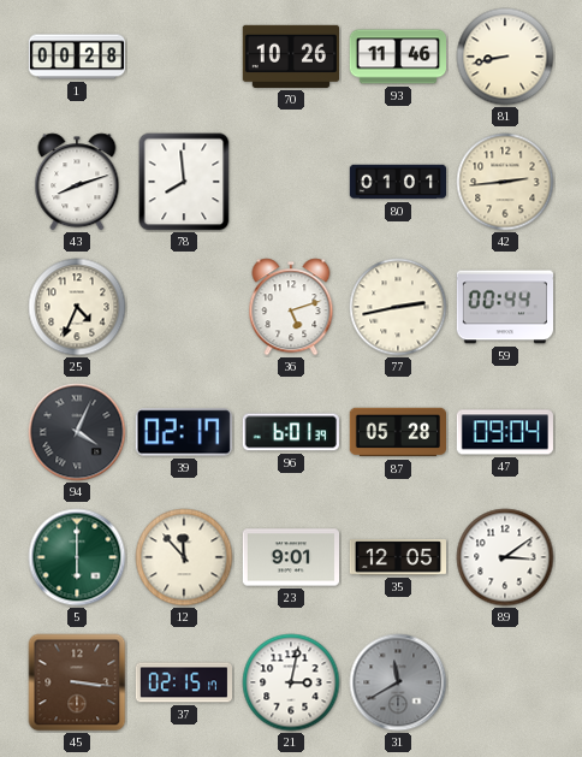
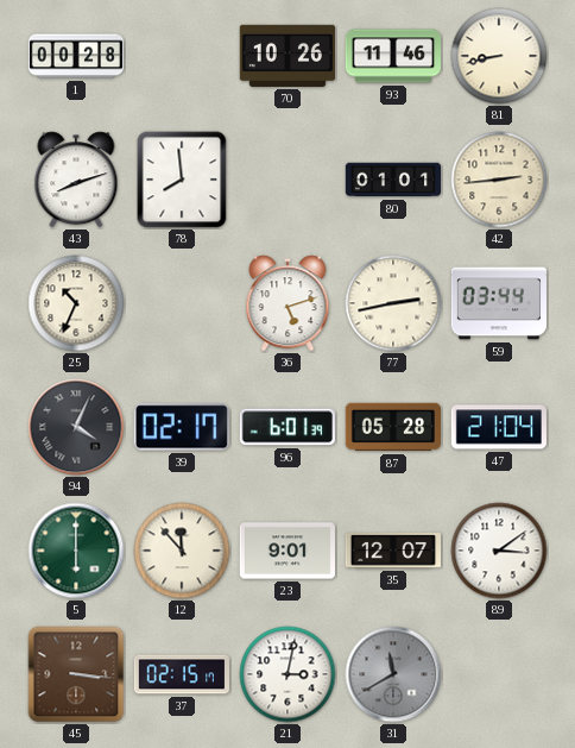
25: 4:34 -> 10:34 (76, 303)
59: 00:44 -> 03:44 (498, 303)
47: 09:04 -> 21:04 (499, 427)
35: 12:05 -> 12:07 (392, 551)
